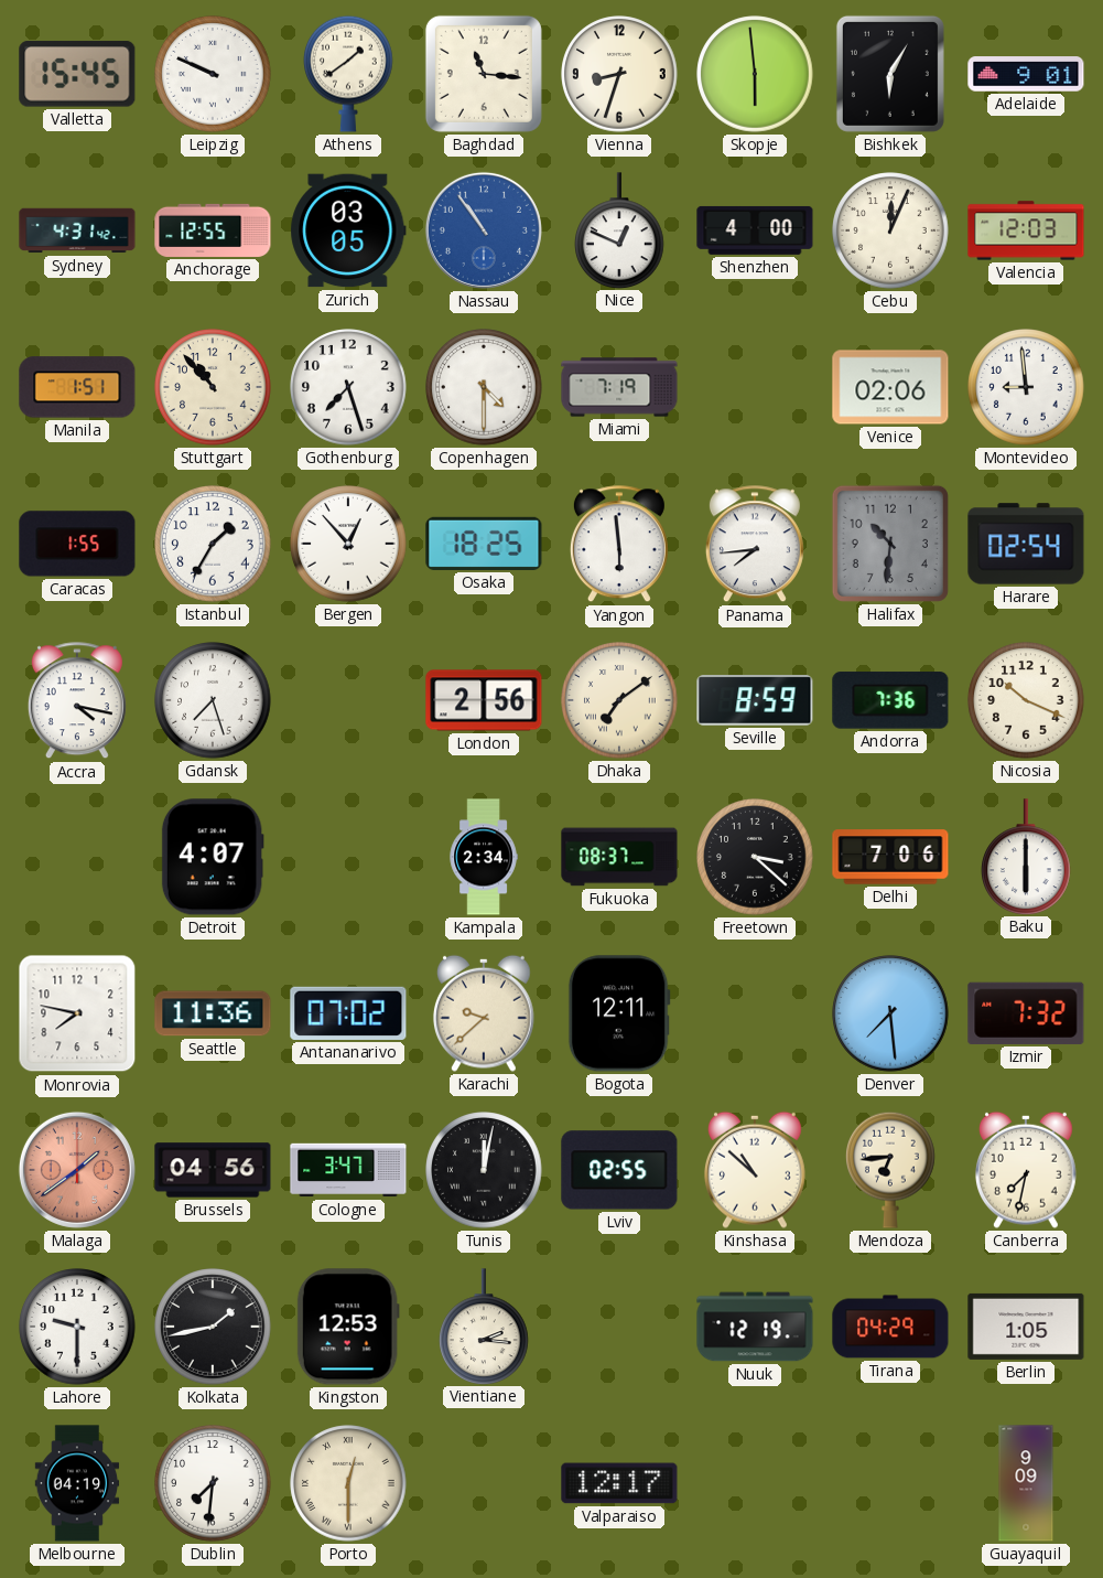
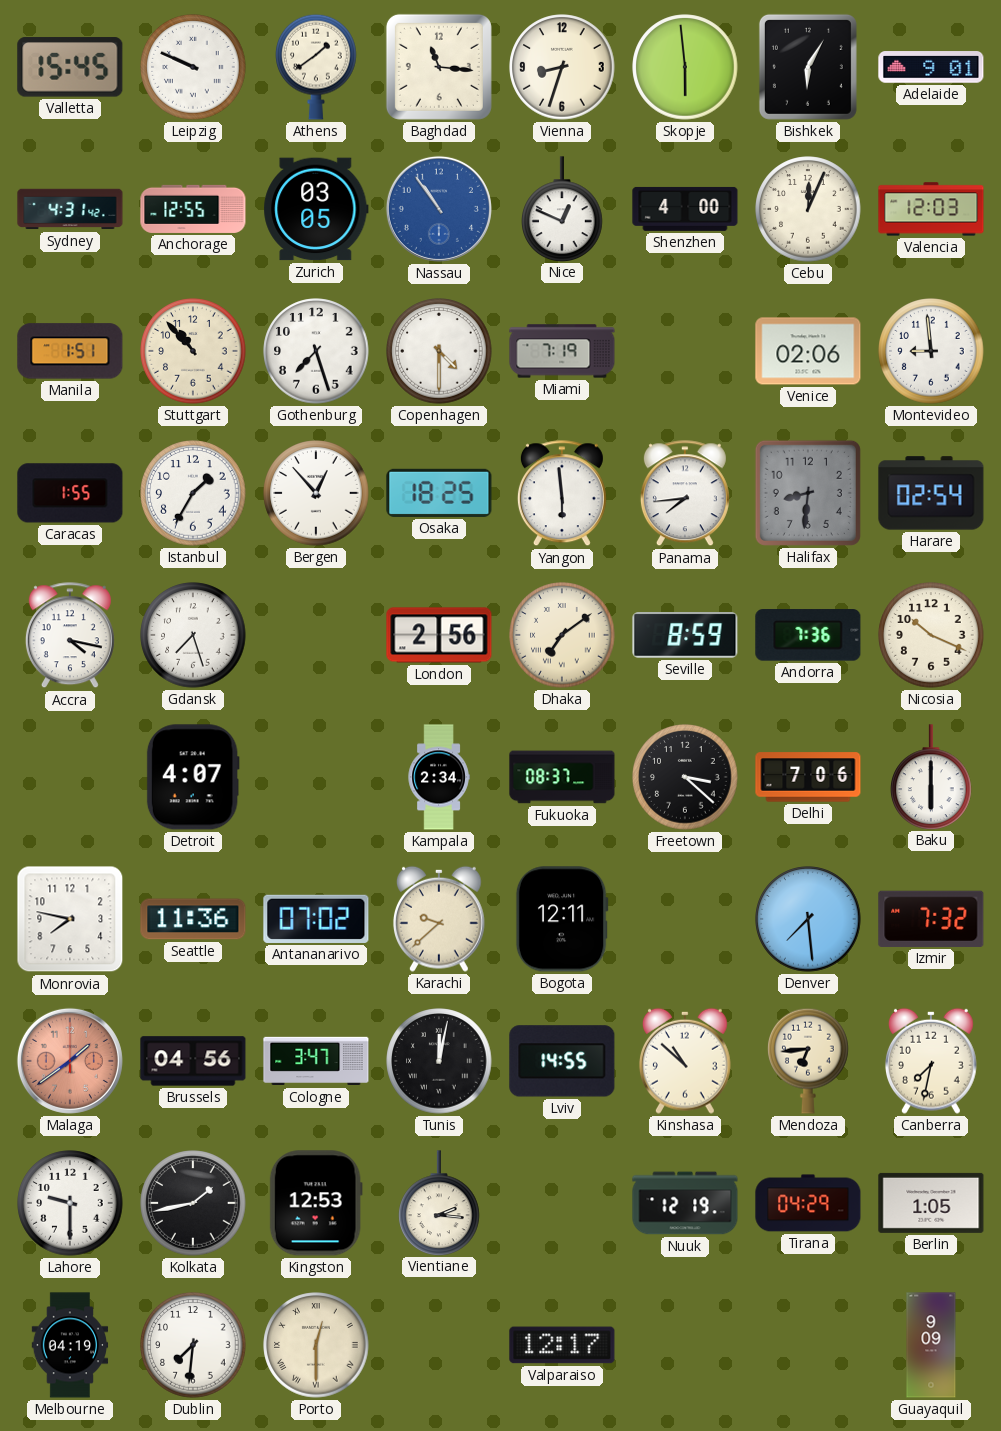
Halifax: 10:31 -> 8:31 (808, 493)
Lviv: 02:55 -> 14:55 (562, 1061)
